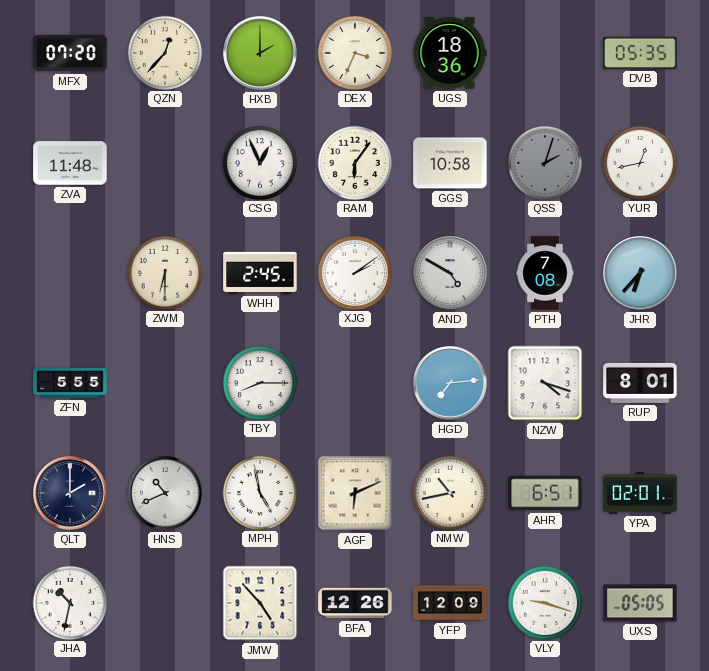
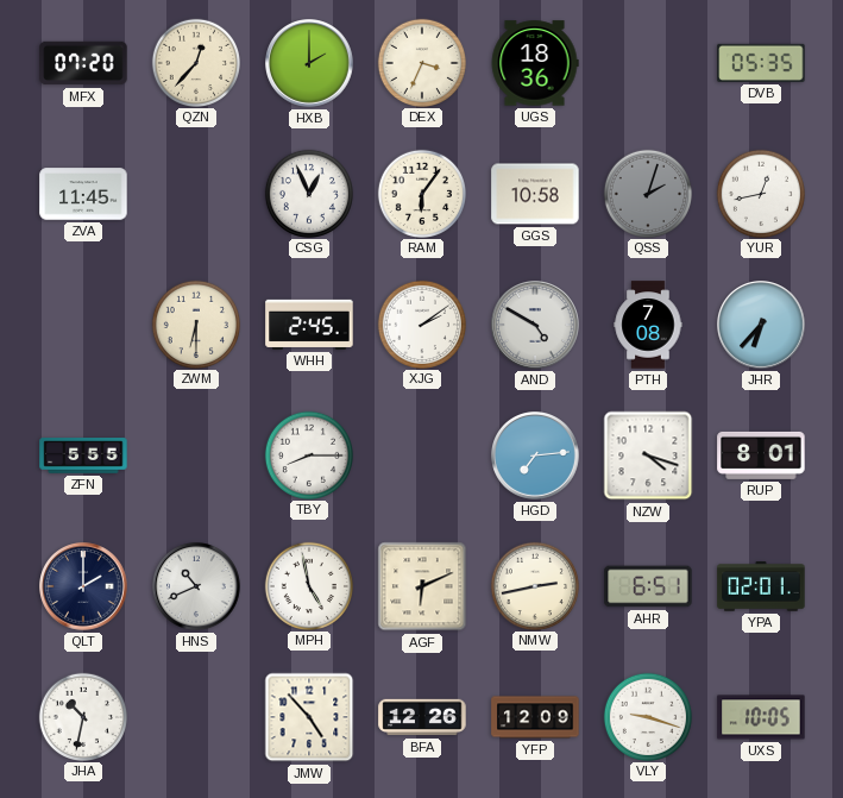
ZVA: 11:48 -> 11:45 (83, 194)
NMW: 10:43 -> 2:43 (534, 585)
UXS: 05:05 -> 10:05 (761, 717)
